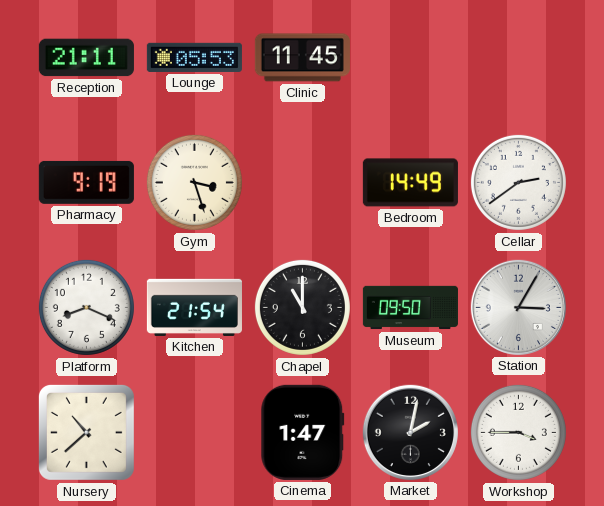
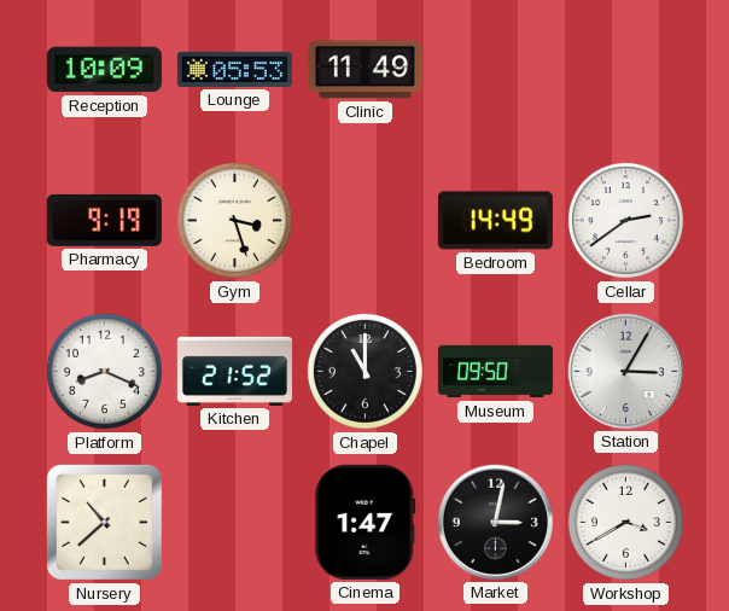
Reception: 21:11 -> 10:09 (104, 70)
Clinic: 11:45 -> 11:49 (364, 70)
Kitchen: 21:54 -> 21:52 (234, 371)
Market: 2:02 -> 3:02 (495, 522)
Workshop: 3:45 -> 3:40 (625, 522)
